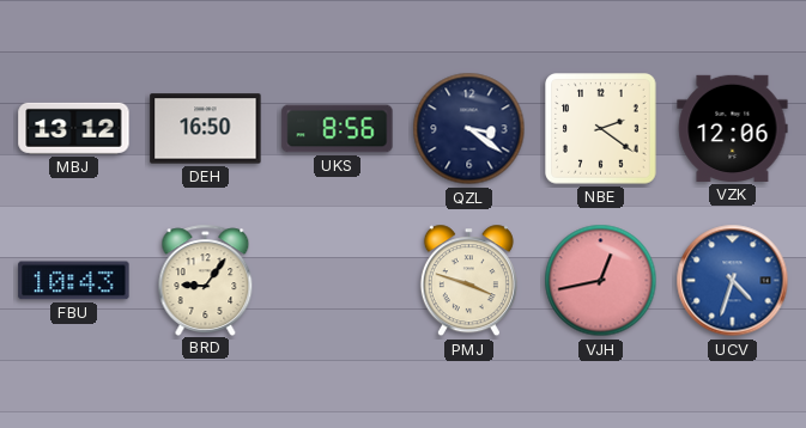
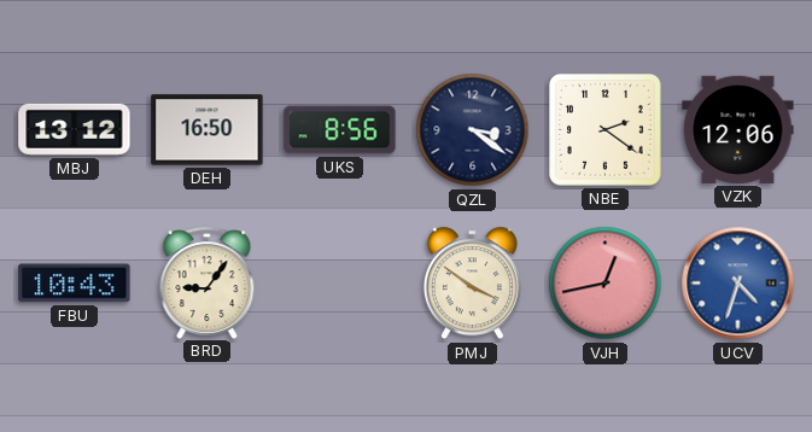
PMJ: 3:48 -> 3:51 (472, 284)
